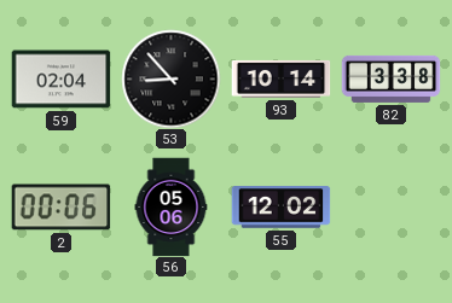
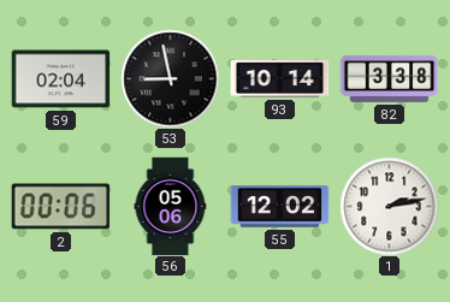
53: 8:53 -> 8:58 (170, 78)
1: none -> 2:13 (389, 206)
